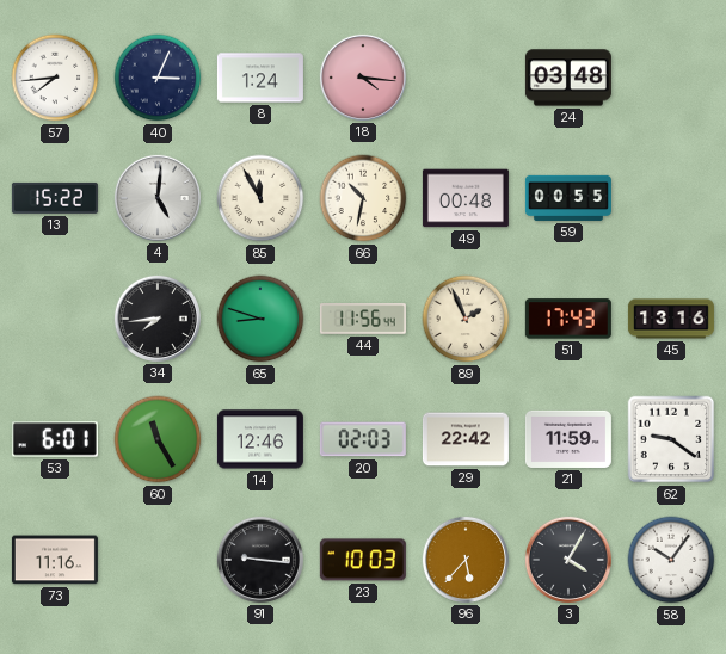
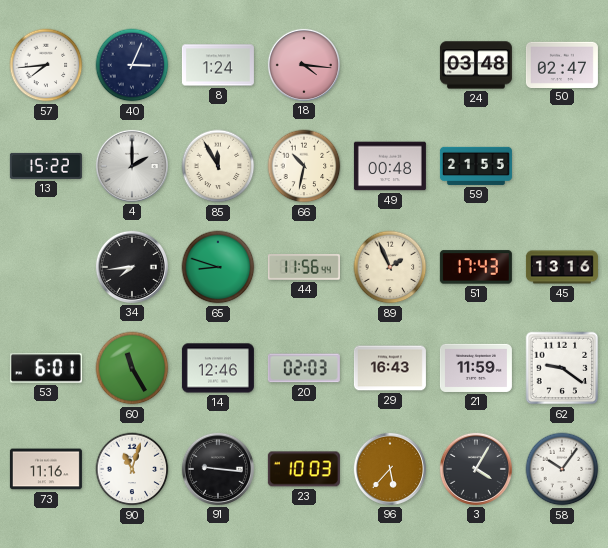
50: none -> 02:47 (562, 64)
4: 5:01 -> 2:00 (132, 166)
59: 00:55 -> 21:55 (476, 166)
29: 22:42 -> 16:43 (390, 368)
90: none -> 11:03 (132, 469)
